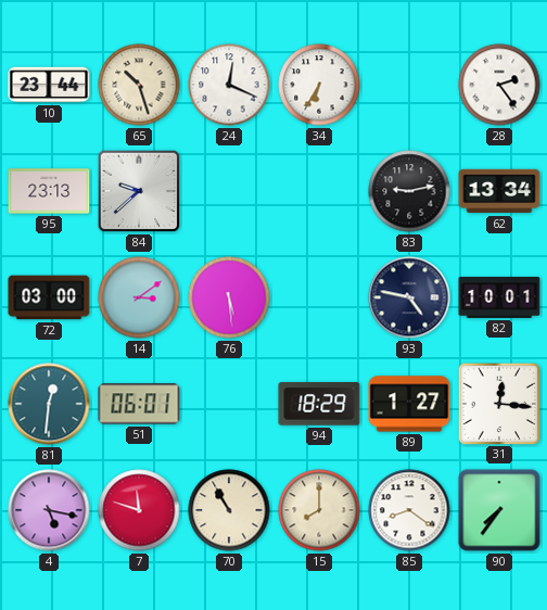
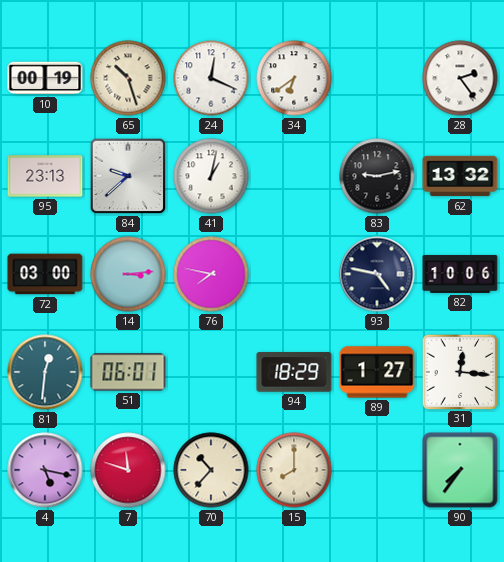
10: 23:44 -> 00:19 (45, 78)
34: 6:35 -> 6:39 (294, 78)
41: none -> 1:02 (211, 176)
62: 13:34 -> 13:32 (460, 176)
14: 3:09 -> 3:14 (128, 274)
76: 5:29 -> 7:47 (211, 274)
82: 10:01 -> 10:06 (460, 274)
70: 10:55 -> 10:37 (211, 470)
85: 8:21 -> none (409, 510)
